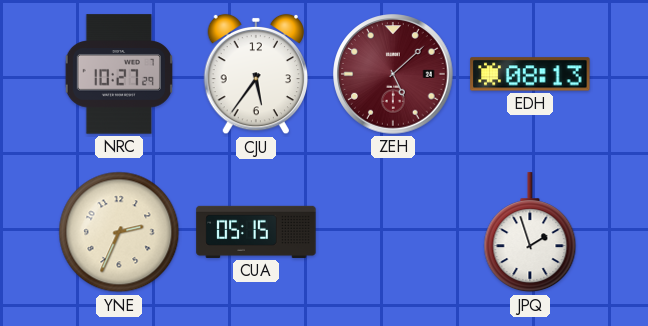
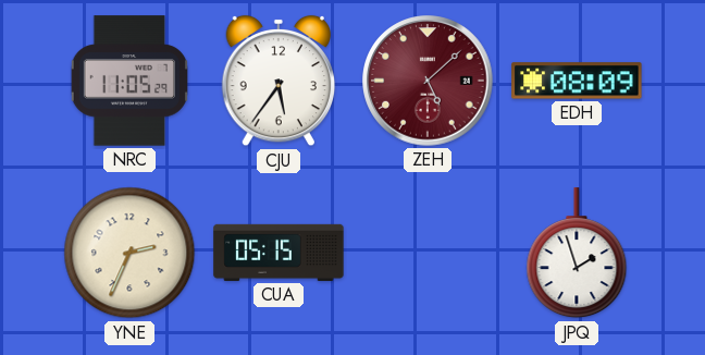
NRC: 10:27 -> 11:05 (128, 81)
EDH: 08:13 -> 08:09 (577, 81)
